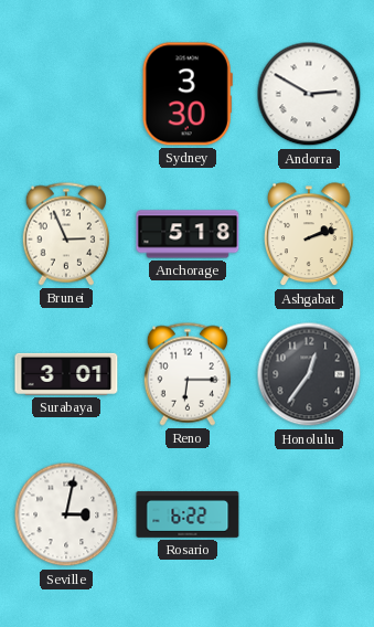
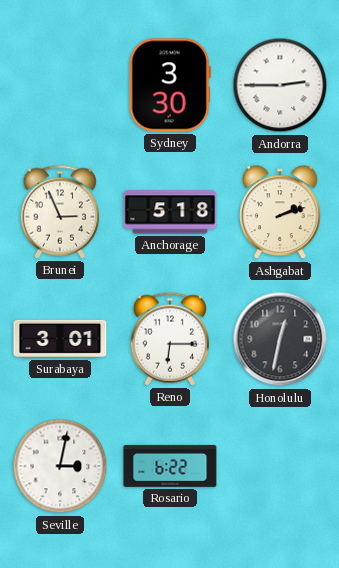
Andorra: 2:50 -> 2:45 (280, 85)
Honolulu: 12:36 -> 12:32 (280, 339)
